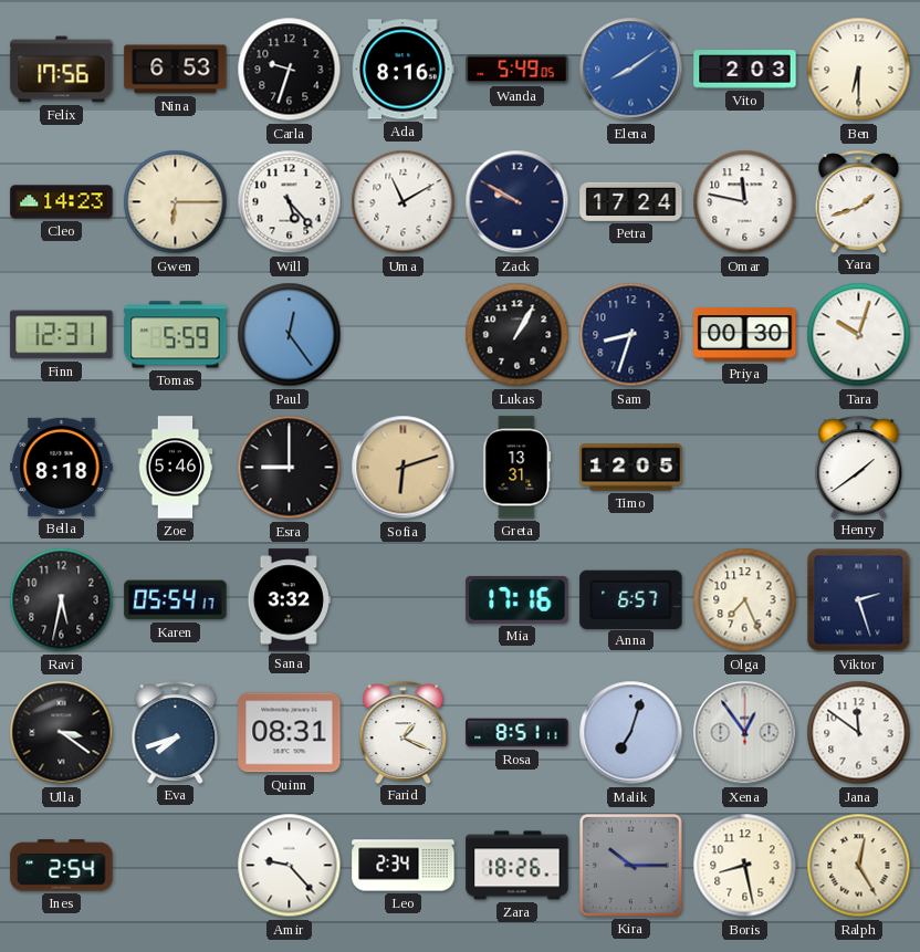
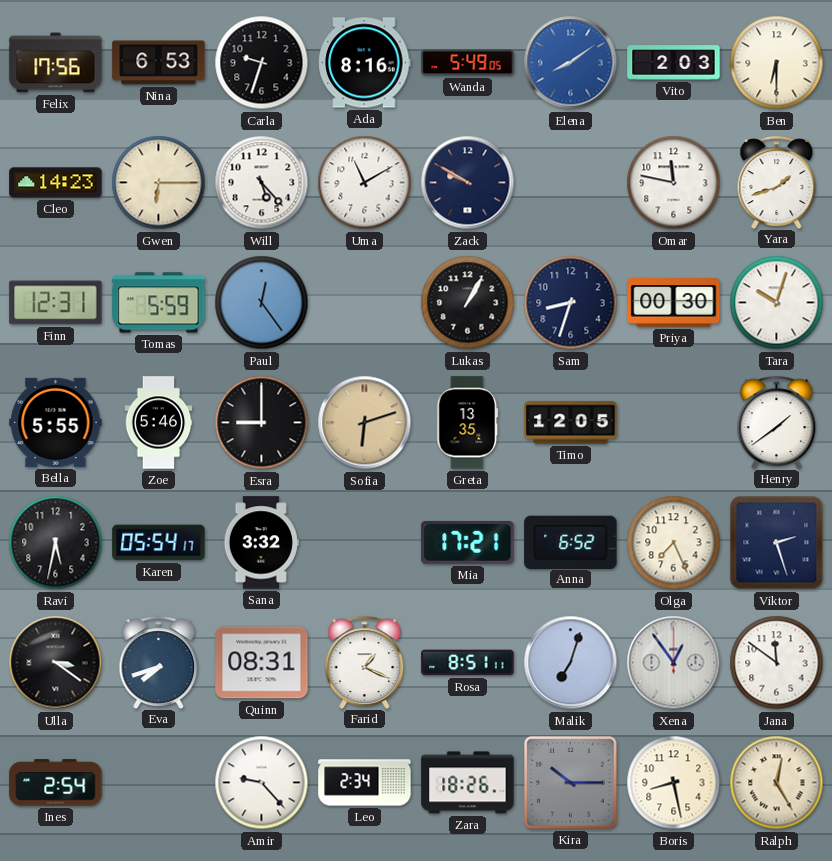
Petra: 17:24 -> none (631, 201)
Bella: 8:18 -> 5:55 (56, 422)
Greta: 13:31 -> 13:35 (468, 423)
Mia: 17:16 -> 17:21 (468, 542)
Anna: 6:57 -> 6:52 (571, 542)
